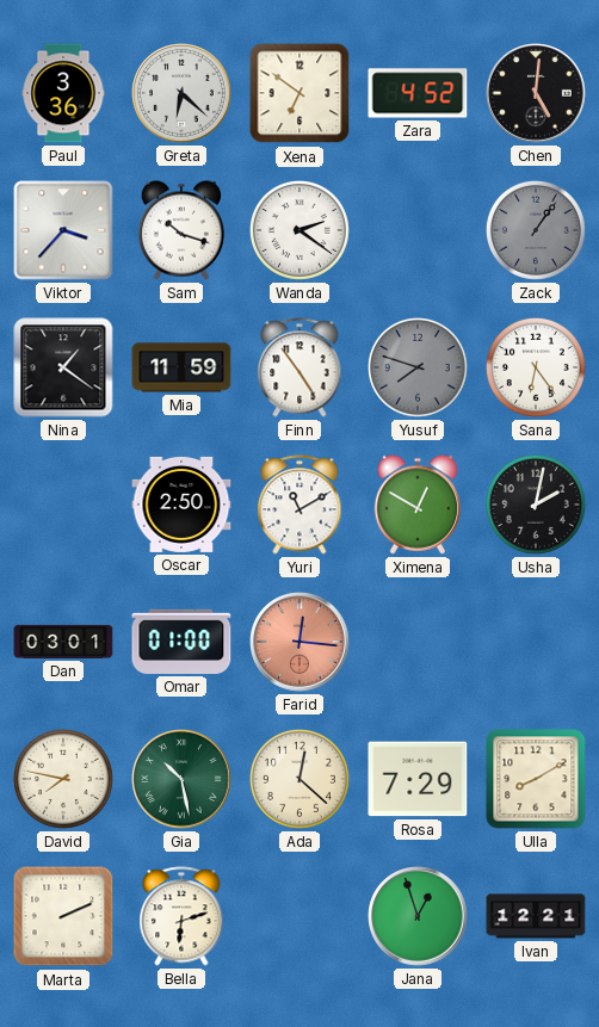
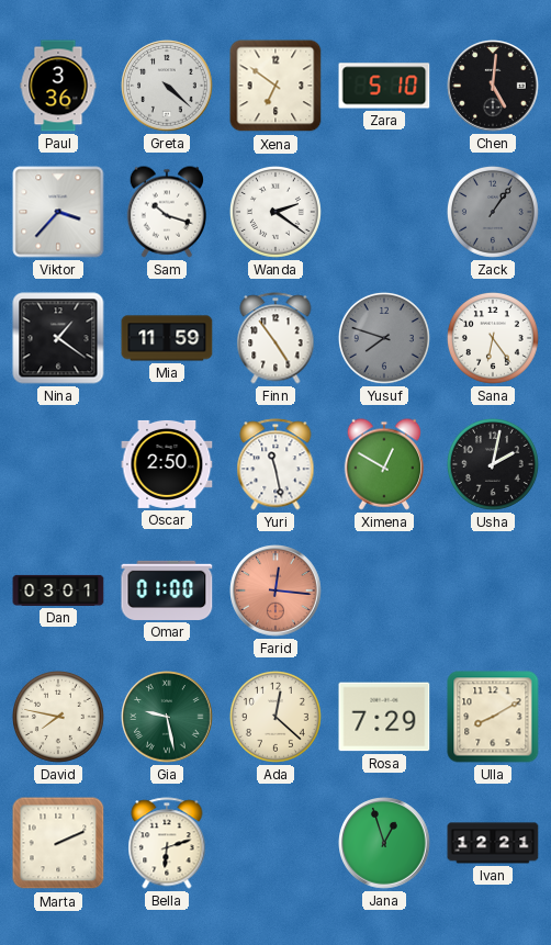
Greta: 6:22 -> 4:22 (167, 86)
Zara: 4:52 -> 5:10 (384, 86)
Yuri: 11:10 -> 11:28 (275, 464)
Gia: 10:28 -> 9:28 (167, 717)
